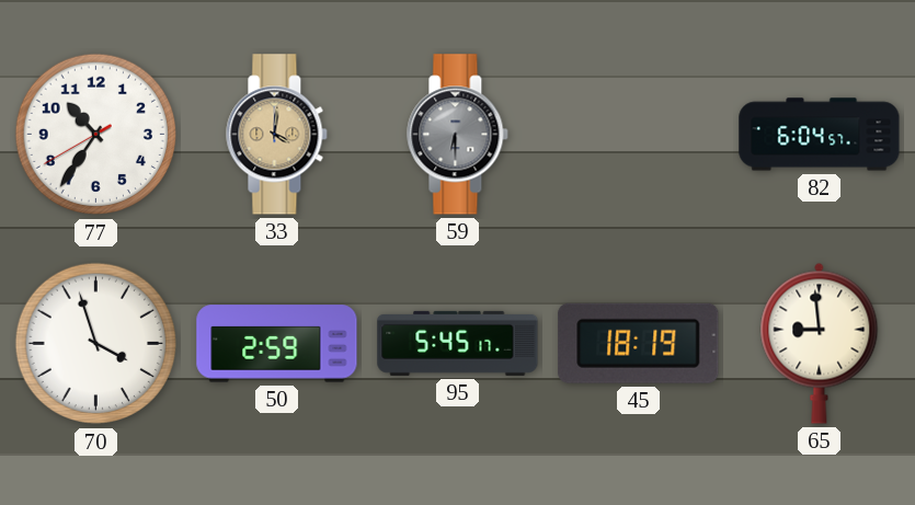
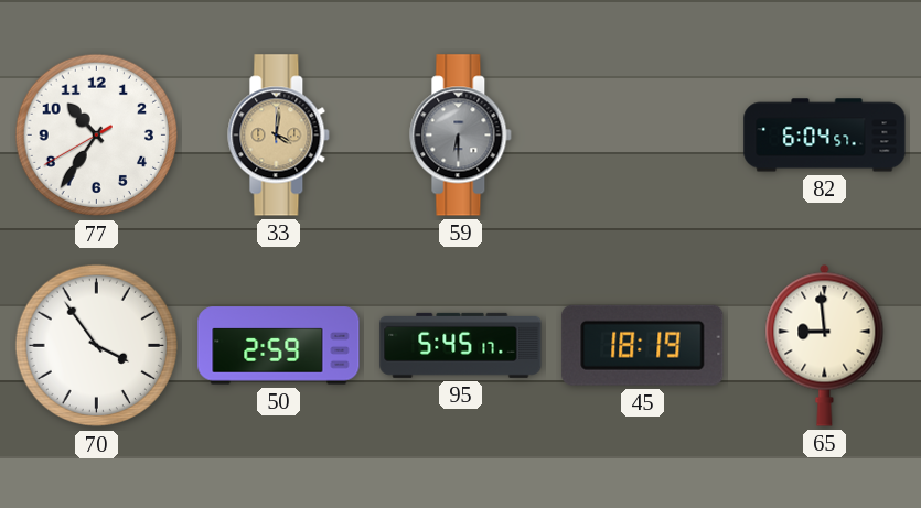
70: 3:57 -> 3:54 (97, 346)
